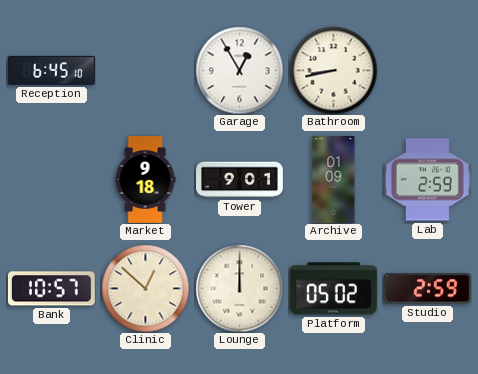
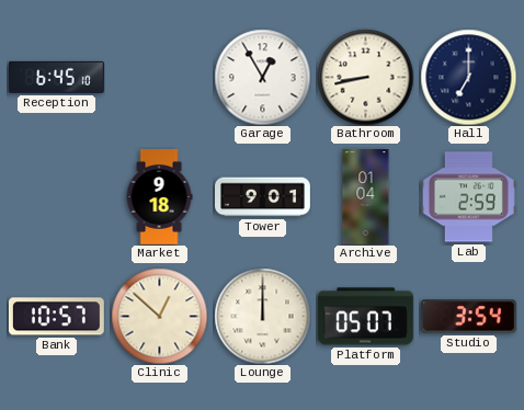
Hall: none -> 7:00 (468, 77)
Archive: 01:09 -> 01:04 (366, 197)
Platform: 05:02 -> 05:07 (365, 317)
Studio: 2:59 -> 3:54 (468, 317)
